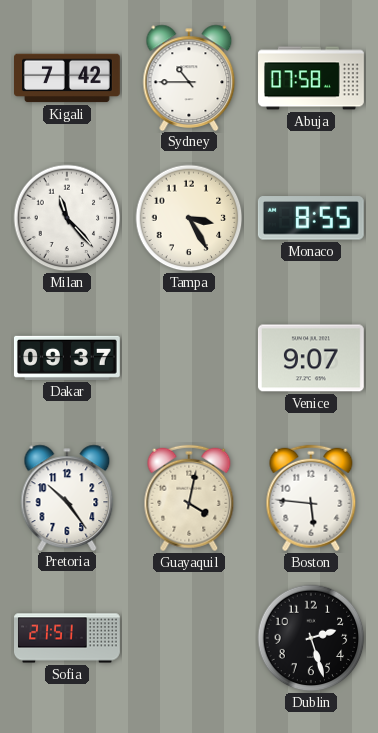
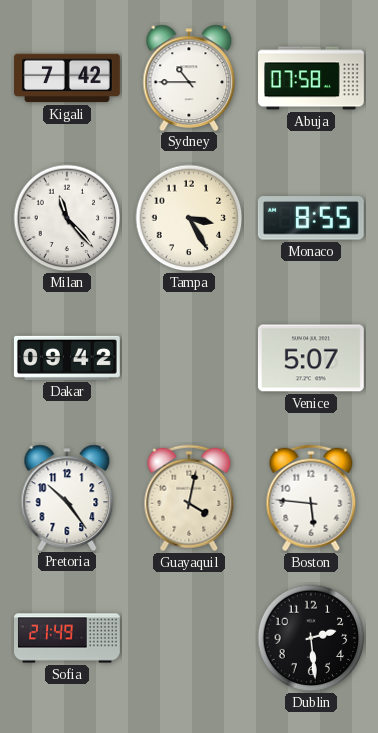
Dakar: 09:37 -> 09:42 (67, 358)
Venice: 9:07 -> 5:07 (311, 358)
Sofia: 21:51 -> 21:49 (68, 638)
Dublin: 2:27 -> 2:29 (311, 638)
